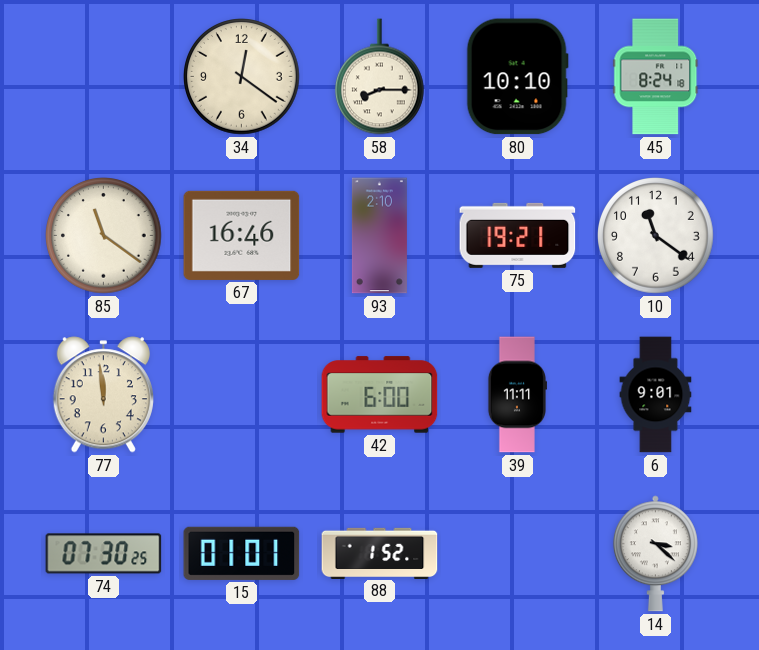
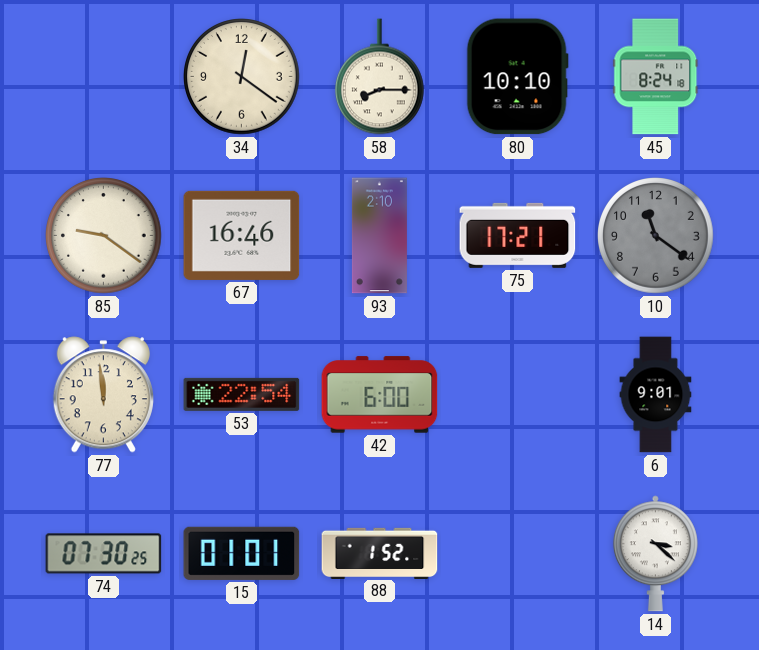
85: 11:21 -> 9:21 (104, 236)
75: 19:21 -> 17:21 (518, 235)
10 dial: white -> grey (656, 236)
53: none -> 22:54 (242, 394)
39: 11:11 -> none (516, 395)
